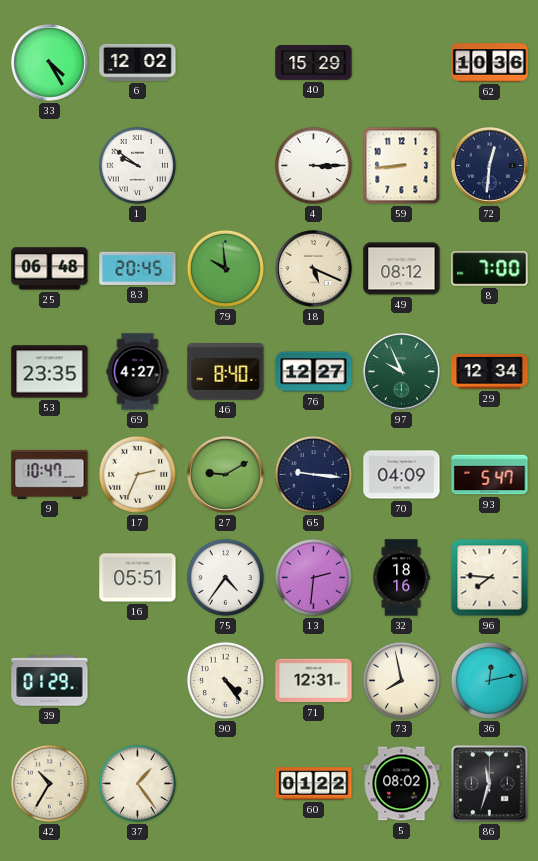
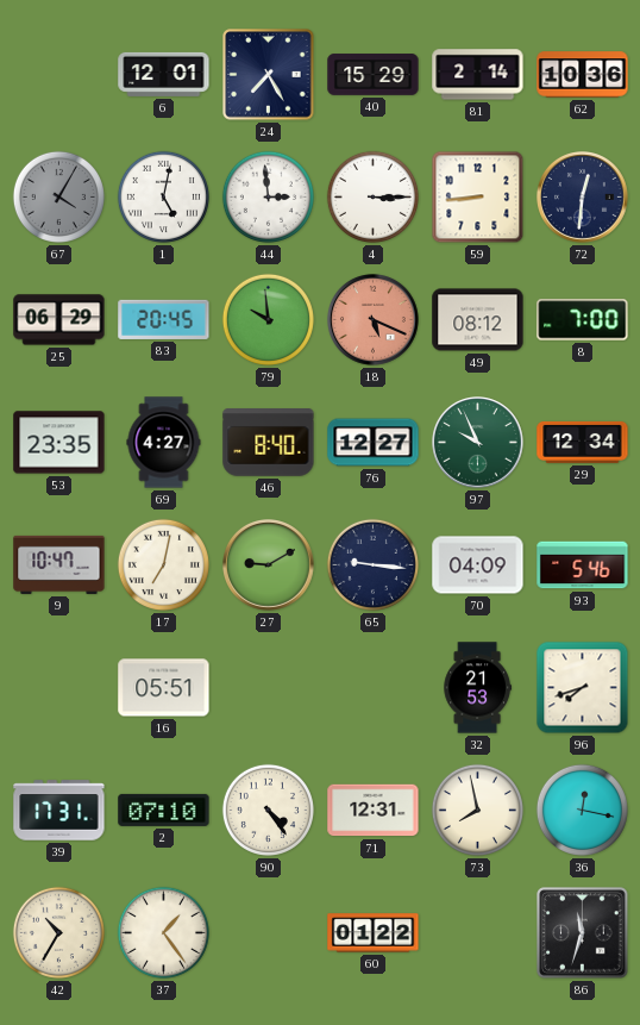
33: 4:25 -> none (50, 63)
6: 12:02 -> 12:01 (164, 74)
24: none -> 7:25 (269, 75)
81: none -> 2:14 (478, 75)
67: none -> 4:05 (58, 196)
1: 9:51 -> 5:02 (163, 196)
44: none -> 2:59 (268, 196)
25: 06:48 -> 06:29 (59, 320)
18 dial: cream -> salmon (374, 320)
17: 2:34 -> 7:02 (163, 564)
93: 5:47 -> 5:46 (583, 565)
75: 4:36 -> none (225, 577)
13: 2:31 -> none (313, 577)
32: 18:16 -> 21:53 (477, 688)
96: 7:46 -> 7:42 (583, 688)
39: 01:29 -> 17:31 (59, 811)
2: none -> 07:10 (164, 810)
36: 12:13 -> 12:17 (582, 810)
5: 08:02 -> none (402, 784)
